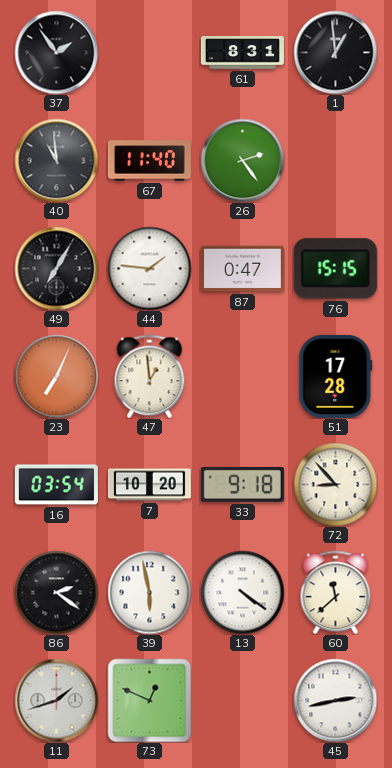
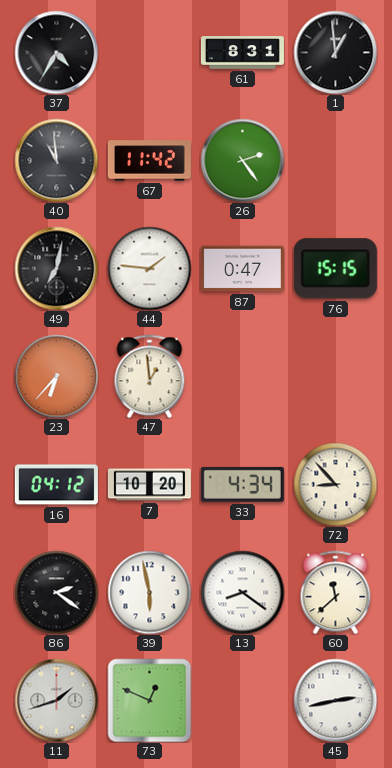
37: 1:54 -> 4:35 (56, 52)
67: 11:40 -> 11:42 (149, 161)
49: 7:05 -> 7:02 (56, 268)
23: 7:04 -> 6:37 (56, 376)
51: 17:28 -> none (336, 376)
16: 03:54 -> 04:12 (56, 485)
33: 9:18 -> 4:34 (242, 484)
13: 4:21 -> 8:21 (242, 592)
